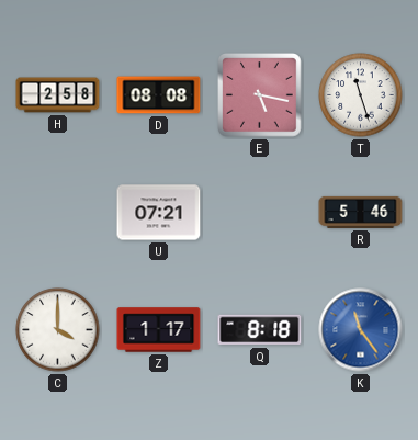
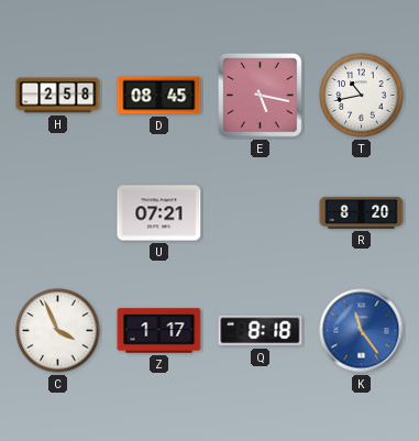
D: 08:08 -> 08:45 (159, 96)
T: 11:27 -> 10:43 (362, 96)
R: 5:46 -> 8:20 (362, 212)
C: 4:00 -> 3:56 (58, 331)
